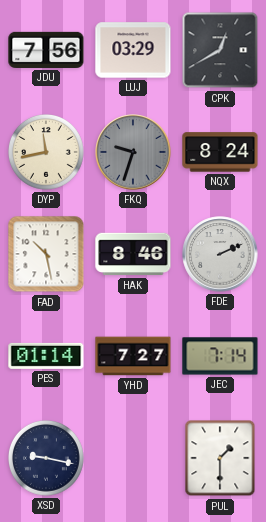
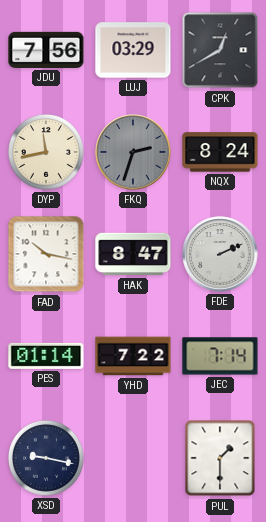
FKQ: 9:33 -> 2:33 (133, 152)
FAD: 10:28 -> 10:17 (46, 254)
HAK: 8:46 -> 8:47 (133, 254)
YHD: 7:27 -> 7:22 (133, 356)
